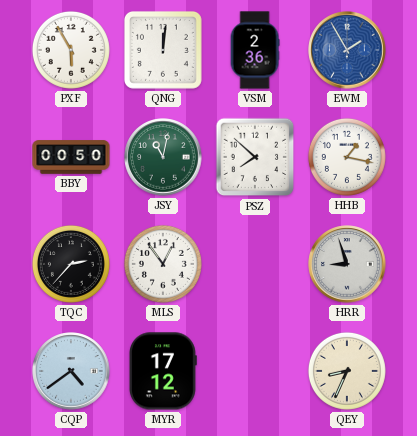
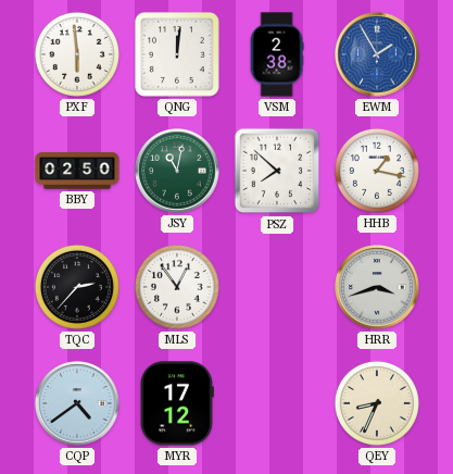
PXF: 5:55 -> 5:59 (77, 54)
VSM: 2:36 -> 2:38 (277, 54)
BBY: 00:50 -> 02:50 (77, 171)
HRR: 8:57 -> 3:42 (377, 287)
